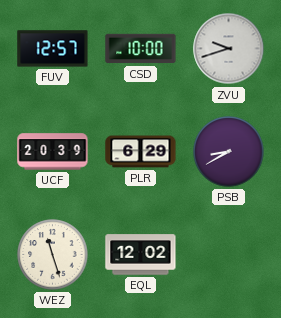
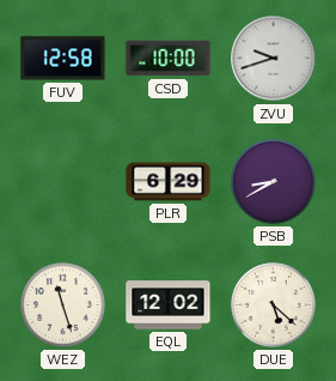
FUV: 12:57 -> 12:58 (63, 59)
UCF: 20:39 -> none (53, 152)
DUE: none -> 5:22 (274, 306)
